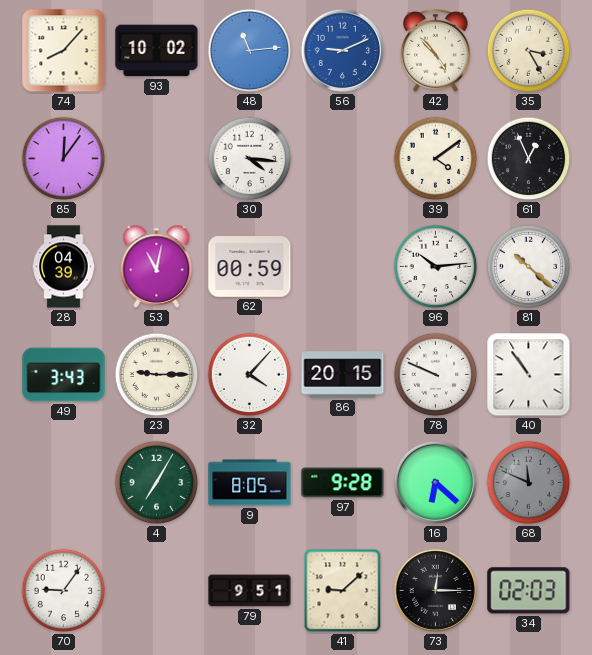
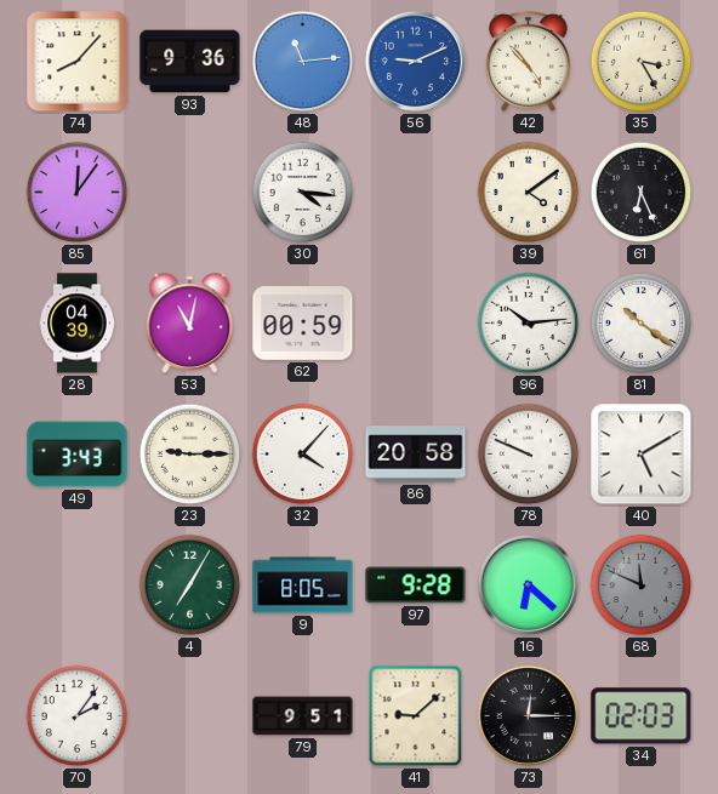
93: 10:02 -> 9:36 (190, 62)
61: 12:56 -> 6:26 (642, 193)
81: 10:22 -> 10:21 (642, 324)
86: 20:15 -> 20:58 (416, 455)
40: 10:54 -> 5:10 (642, 455)
70: 9:06 -> 2:06 (78, 716)
